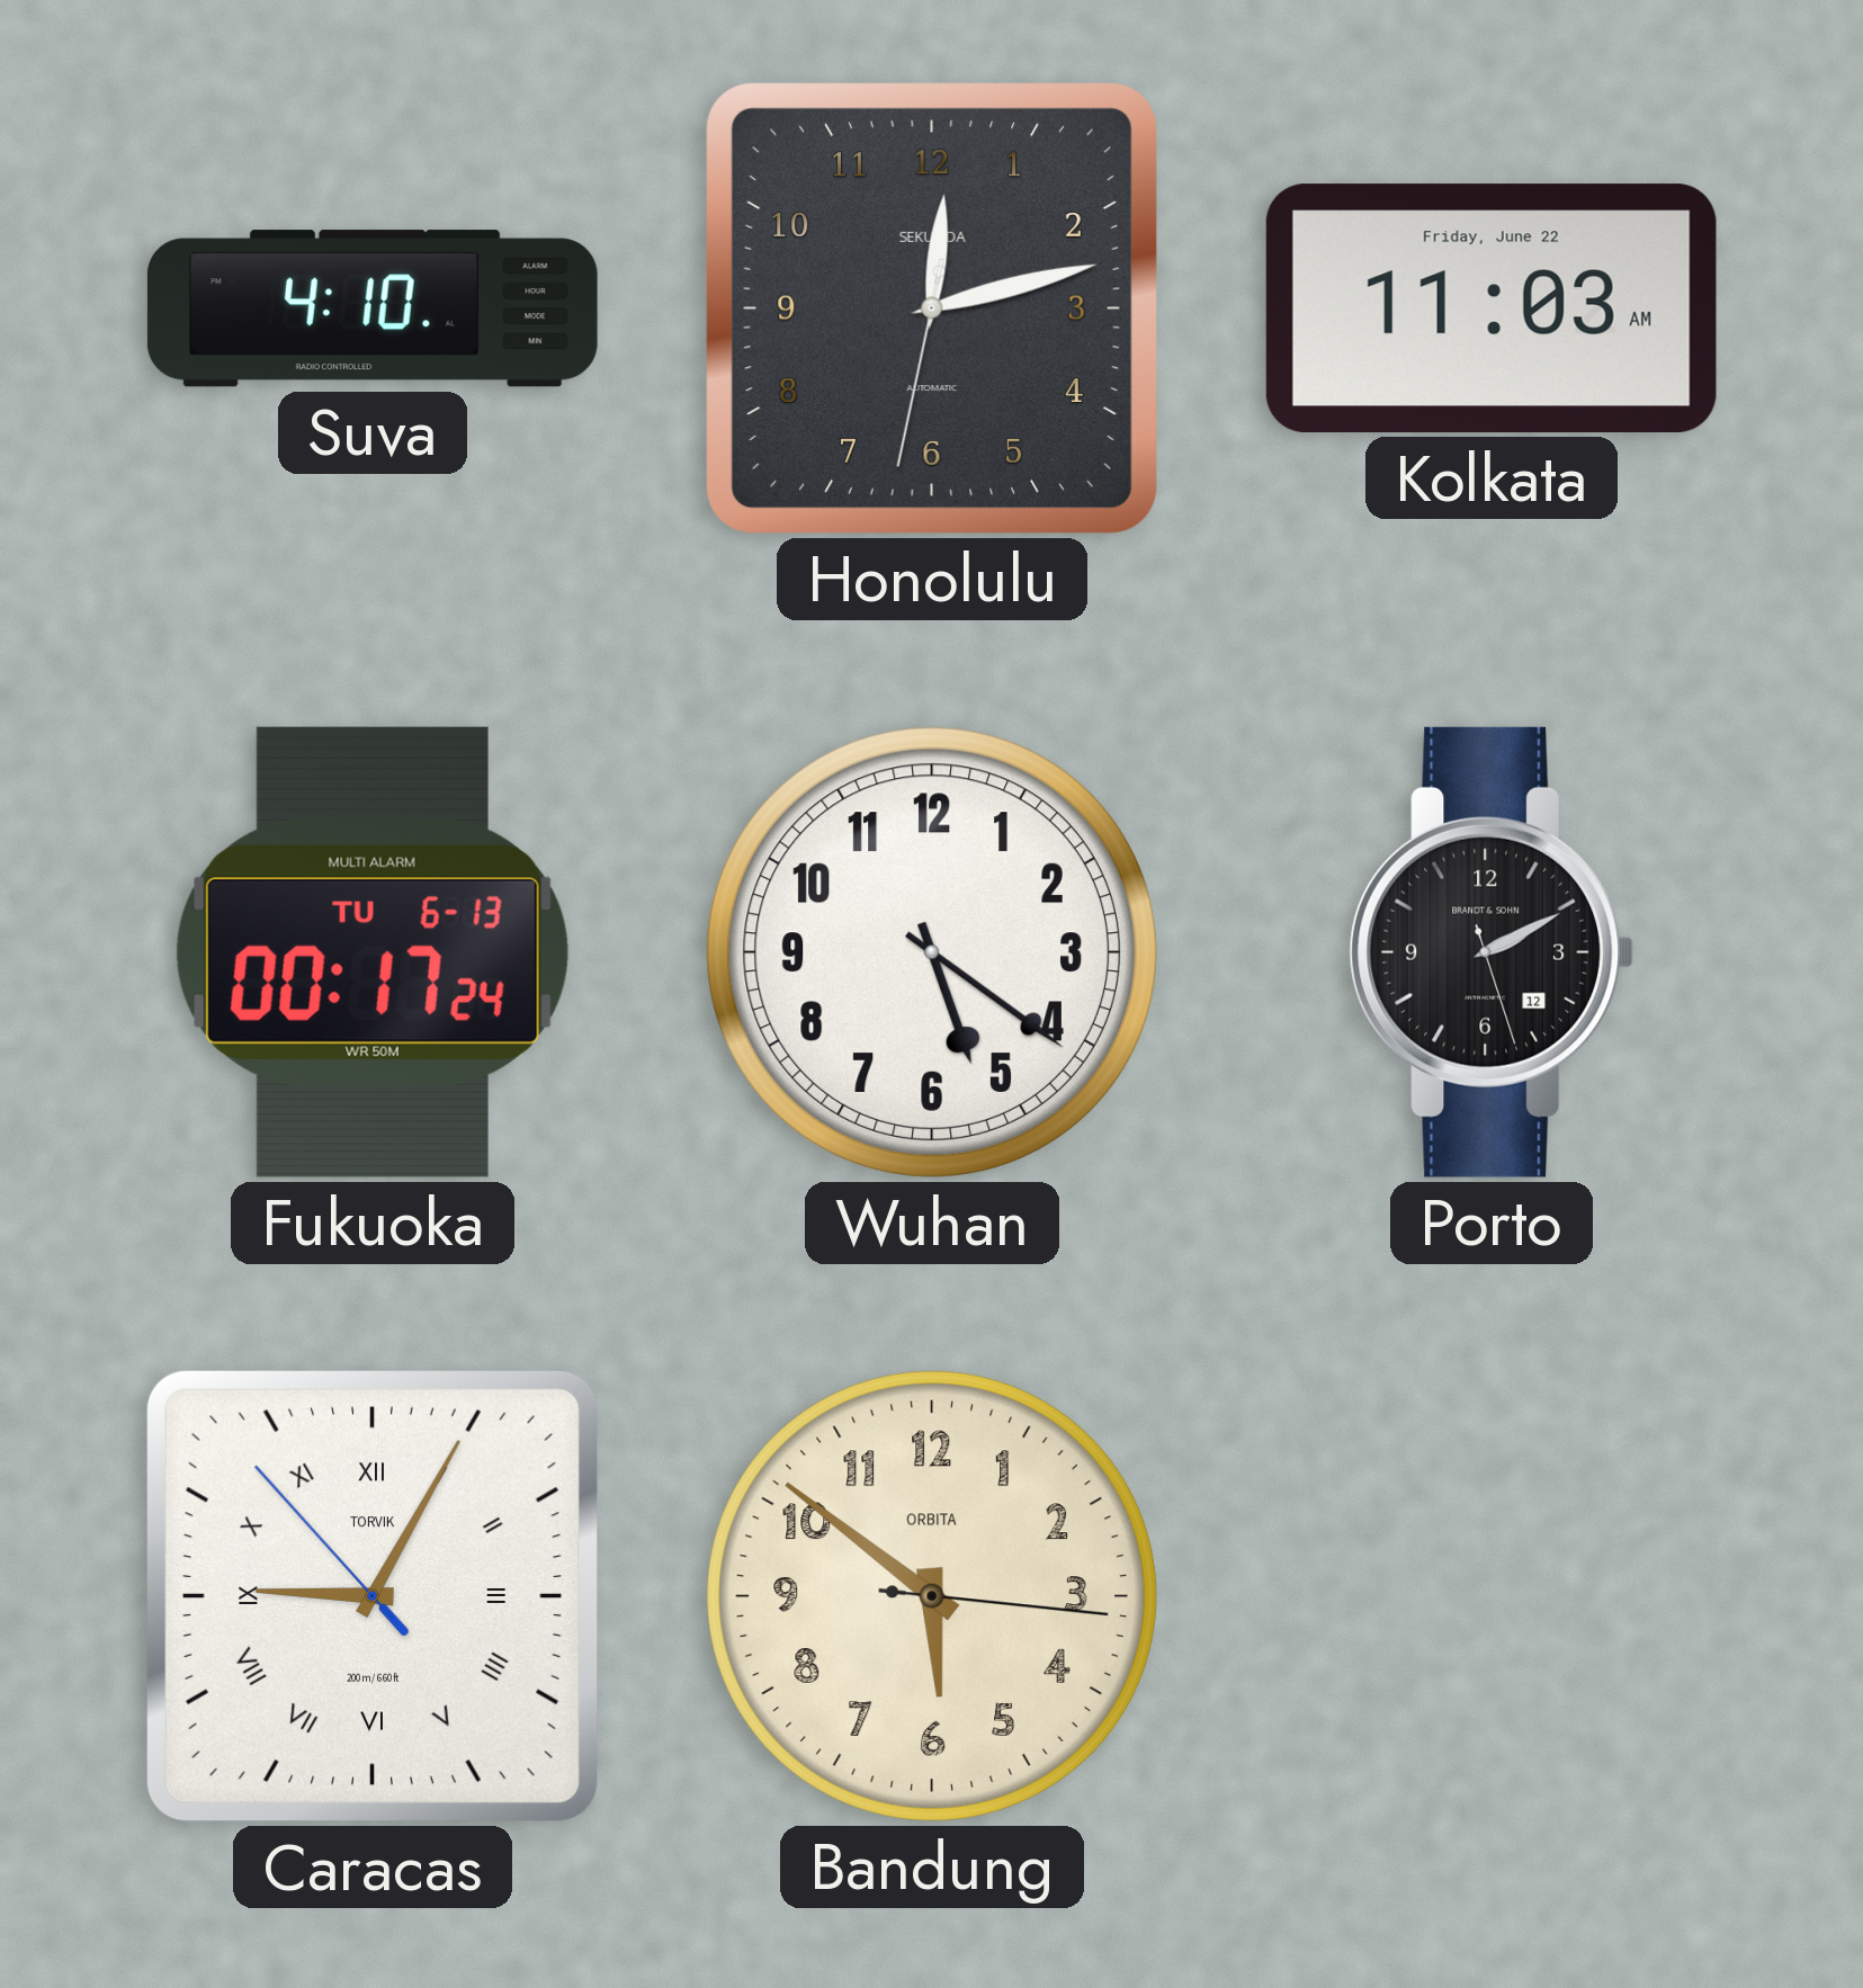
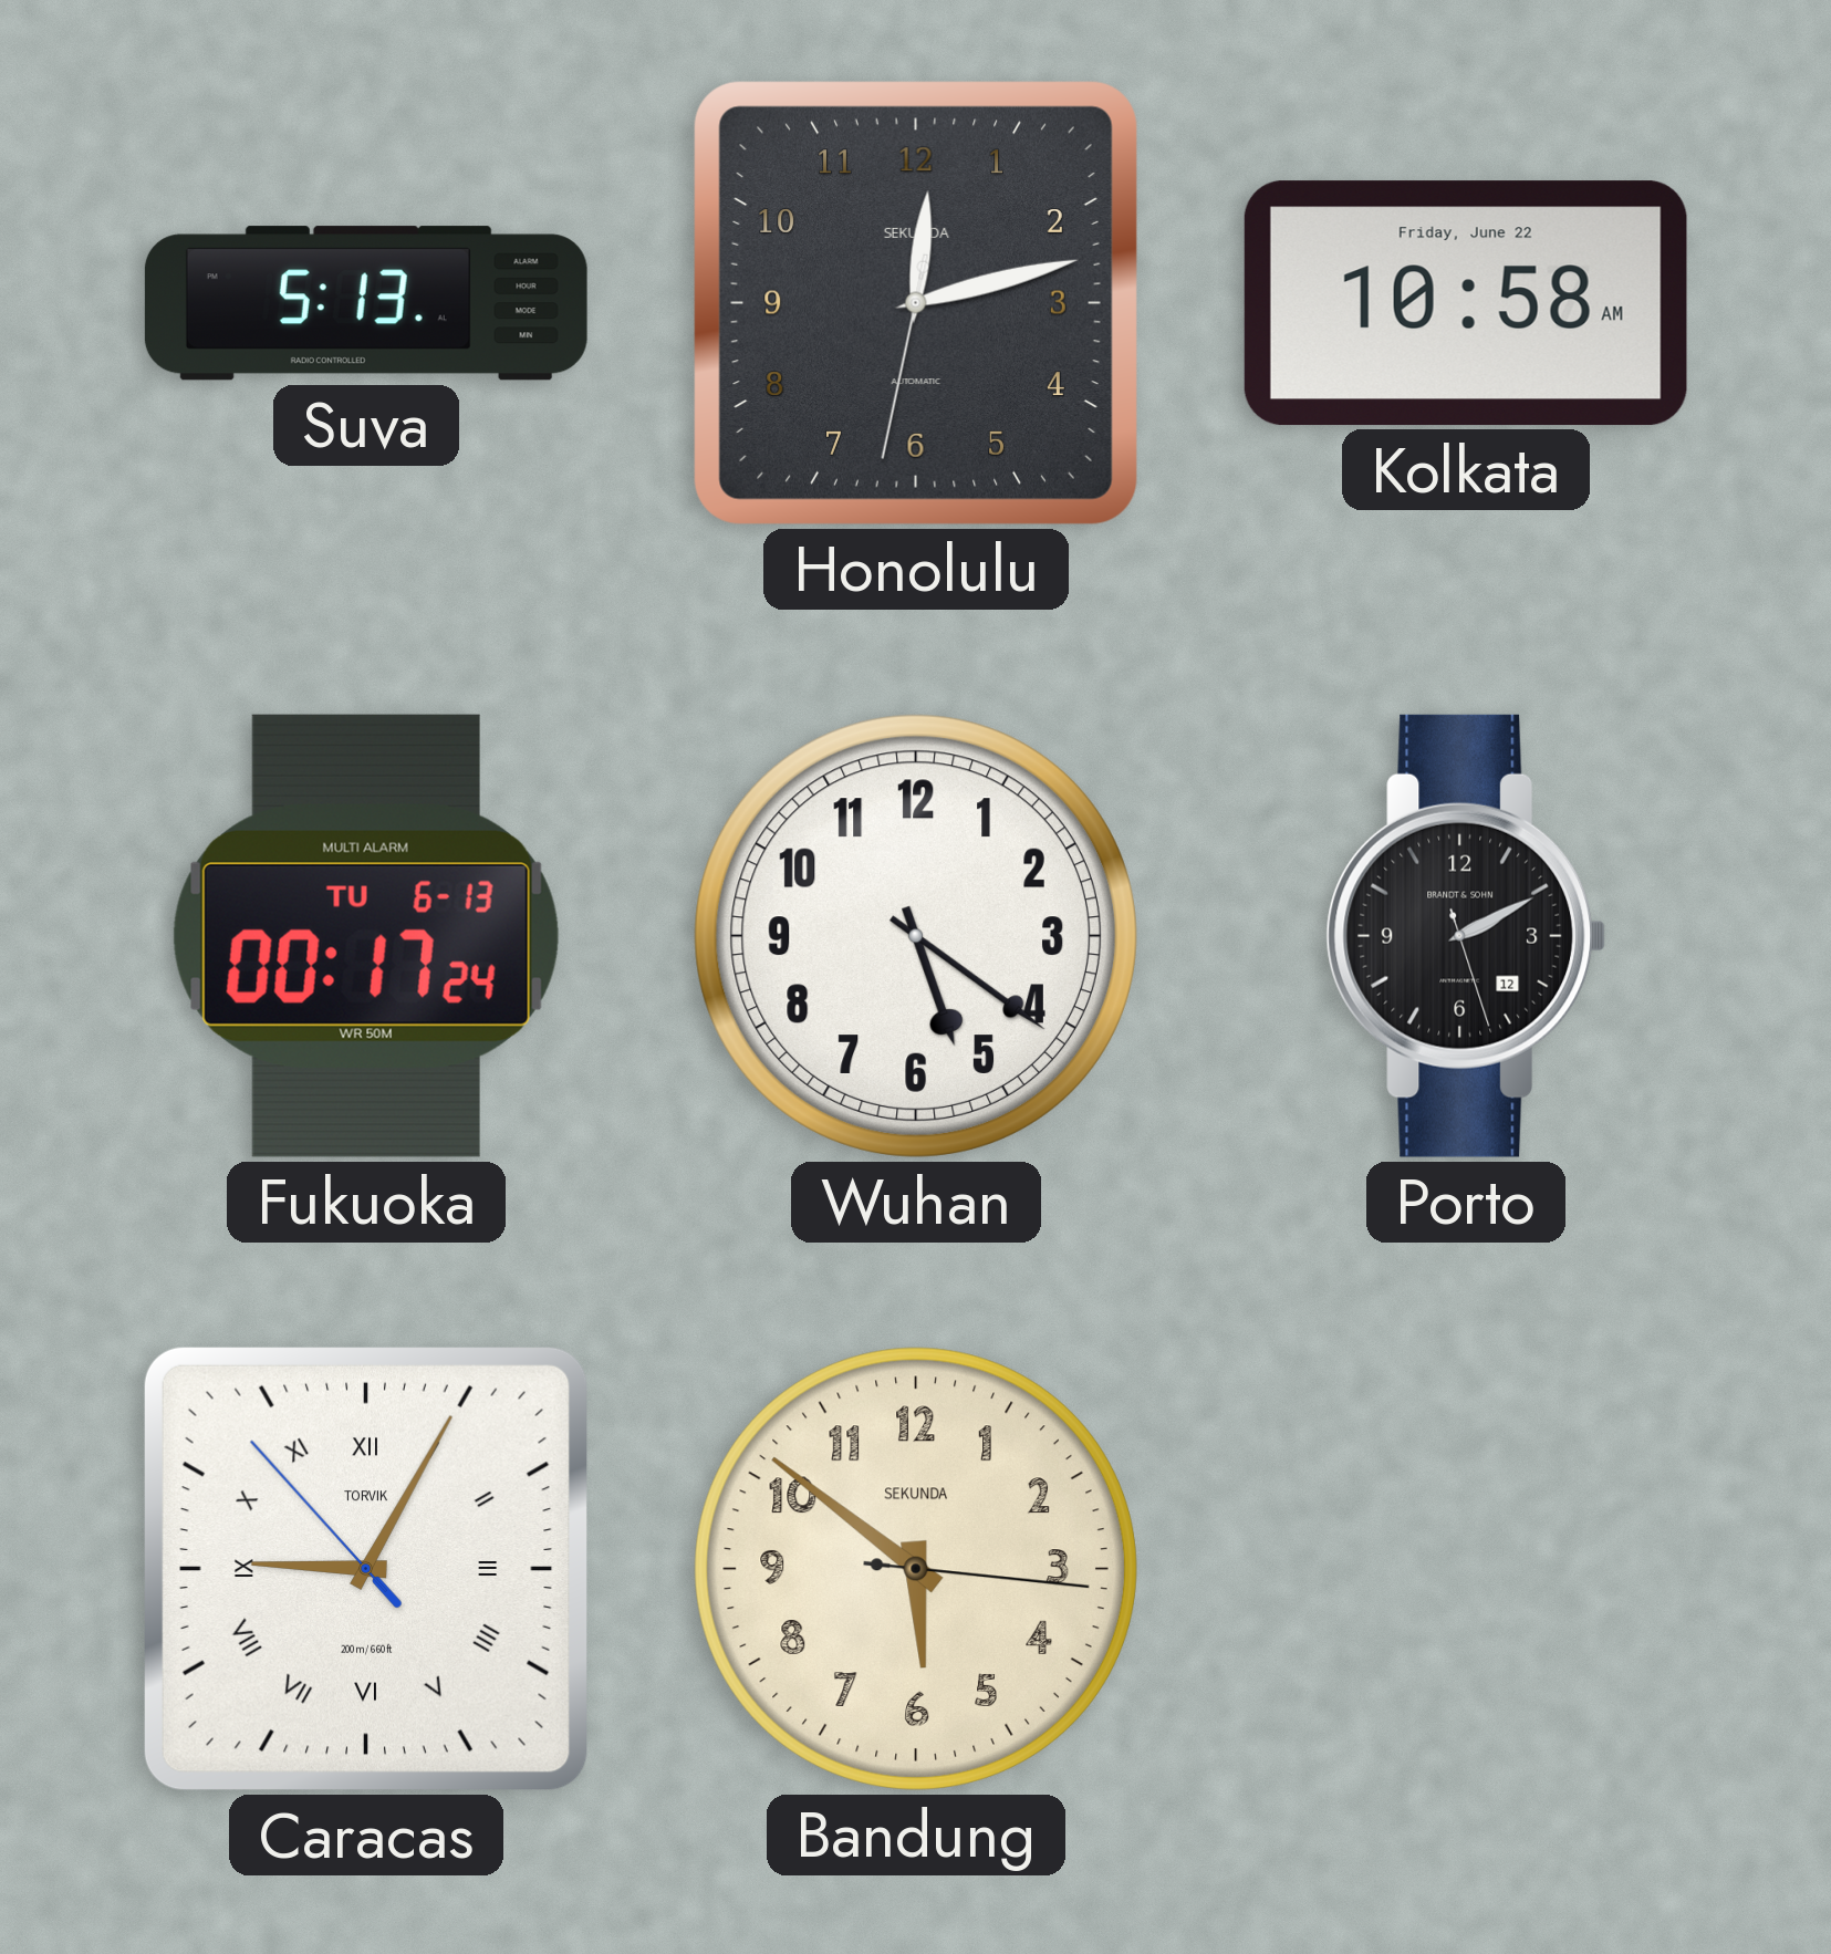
Suva: 4:10 -> 5:13 (366, 303)
Kolkata: 11:03 -> 10:58 (1466, 303)
Bandung brand: ORBITA -> SEKUNDA (916, 1569)
